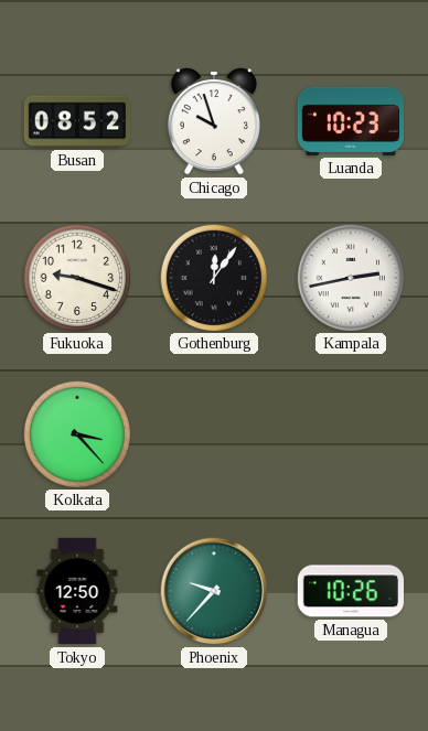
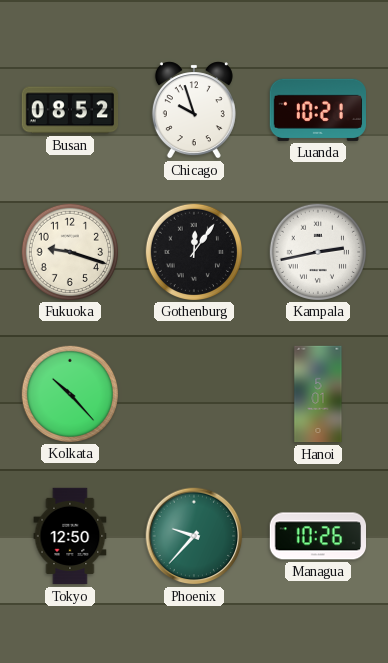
Luanda: 10:23 -> 10:21 (317, 110)
Kolkata: 3:23 -> 10:23 (69, 393)
Hanoi: none -> 5:01 (318, 394)
